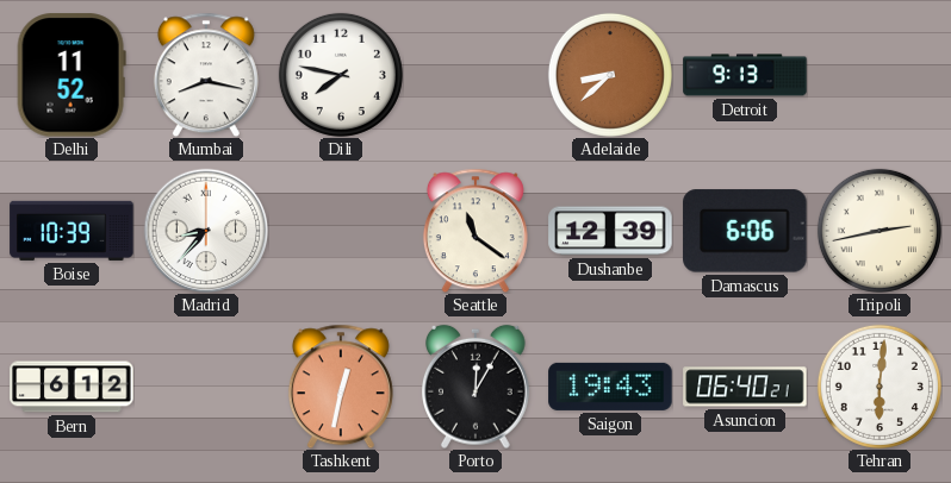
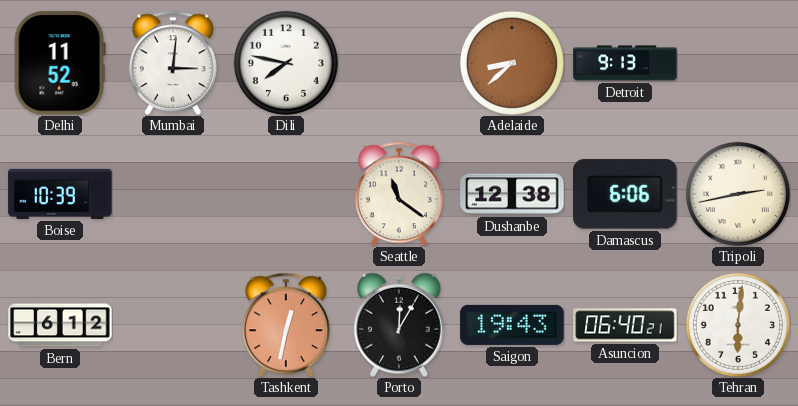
Mumbai: 8:17 -> 3:01 (173, 63)
Madrid: 8:37 -> none (206, 231)
Dushanbe: 12:39 -> 12:38 (512, 194)
